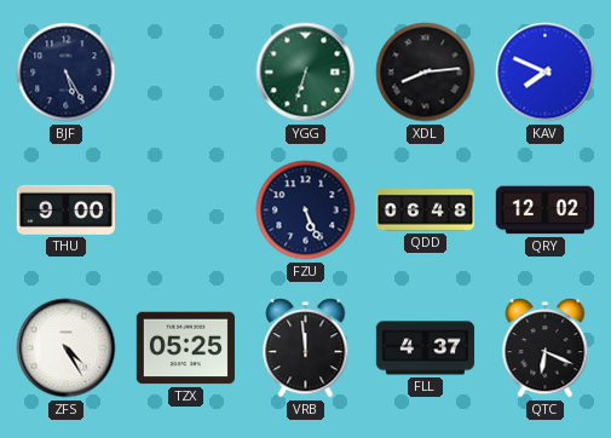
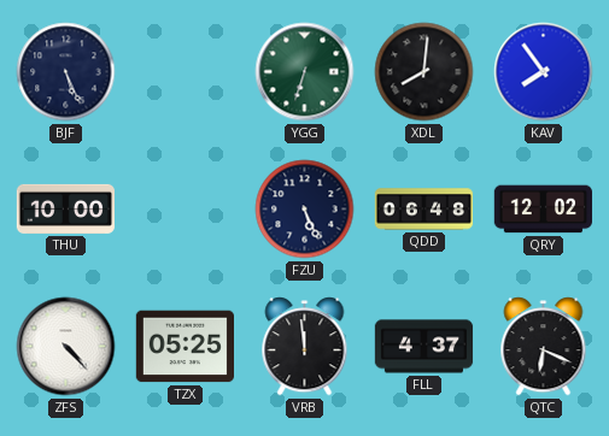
BJF: 5:25 -> 5:26 (66, 72)
XDL: 8:14 -> 8:01 (424, 72)
KAV: 7:49 -> 7:54 (544, 72)
THU: 9:00 -> 10:00 (65, 208)
ZFS: 4:25 -> 4:23 (66, 347)
